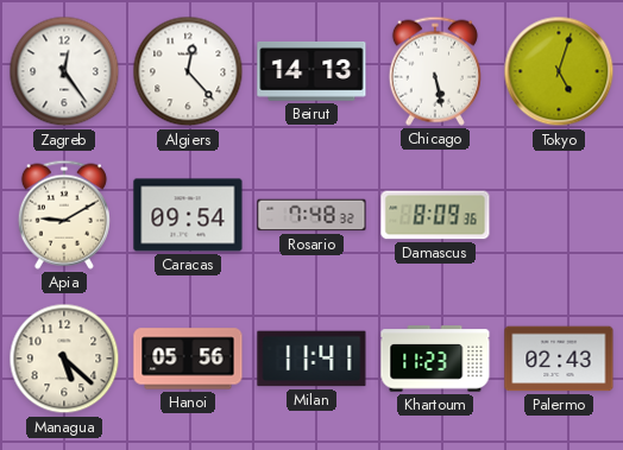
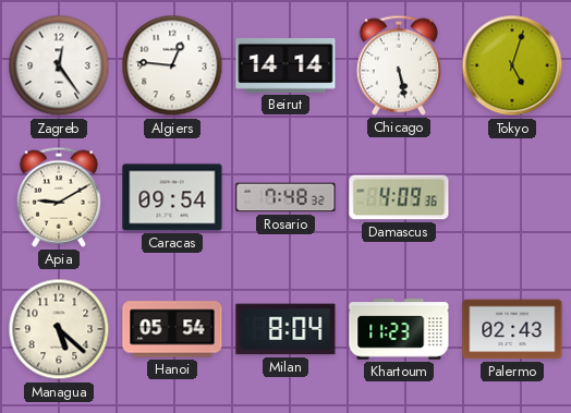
Algiers: 12:23 -> 12:46 (172, 65)
Beirut: 14:13 -> 14:14 (285, 65)
Damascus: 8:09 -> 4:09 (399, 197)
Hanoi: 05:56 -> 05:54 (172, 329)
Milan: 11:41 -> 8:04 (285, 329)
